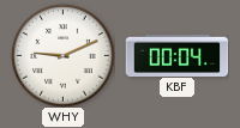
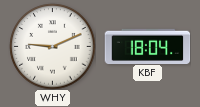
KBF: 00:04 -> 18:04 (147, 46)
